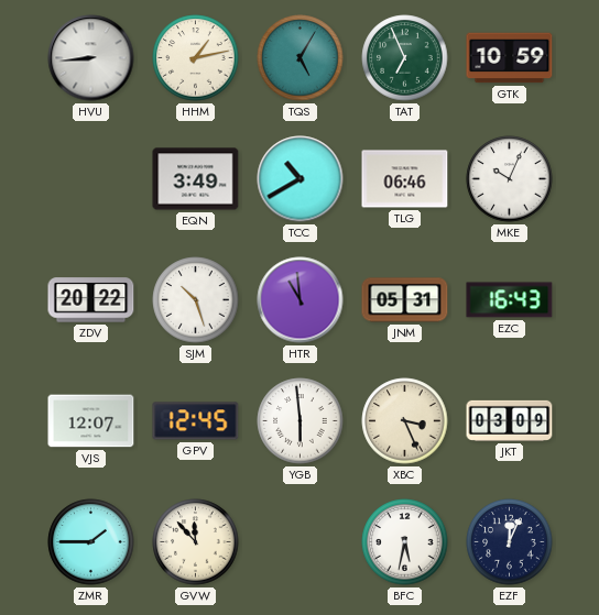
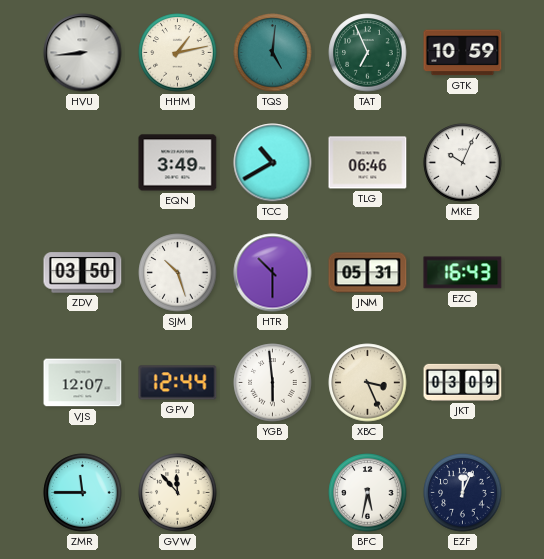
TQS: 5:05 -> 5:01 (273, 53)
ZDV: 20:22 -> 03:50 (83, 273)
HTR: 10:59 -> 10:30 (273, 273)
GPV: 12:45 -> 12:44 (178, 383)
ZMR: 1:45 -> 11:45 (83, 493)
